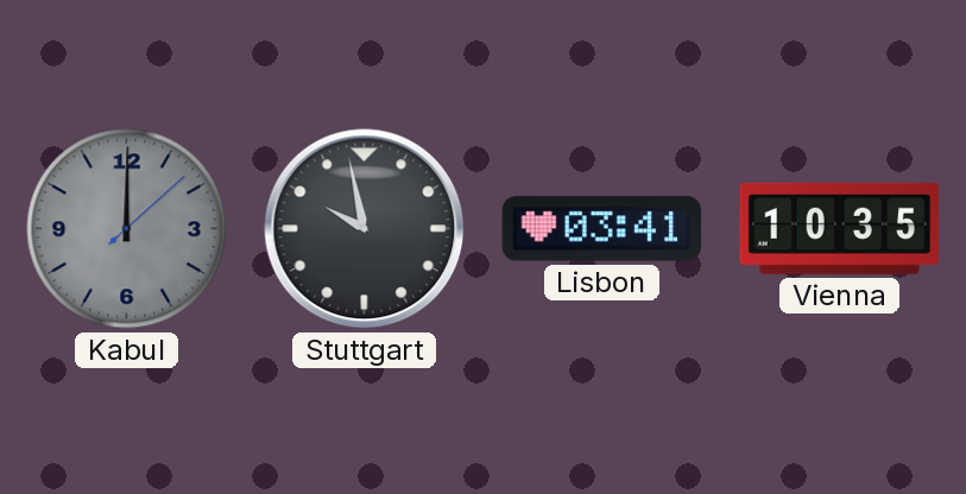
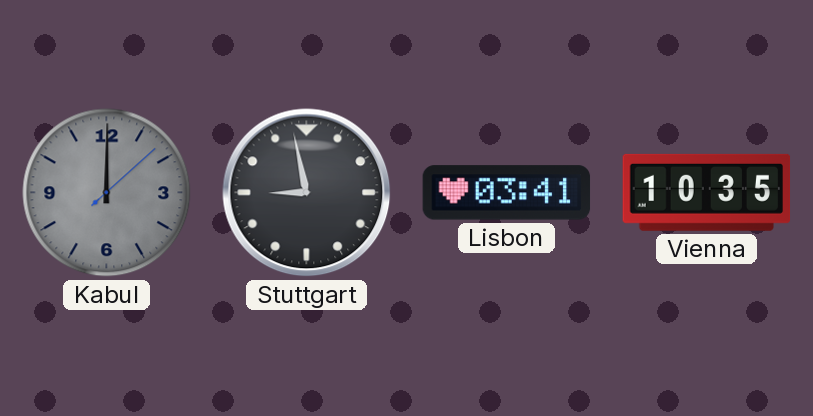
Stuttgart: 9:58 -> 8:58 (307, 193)
